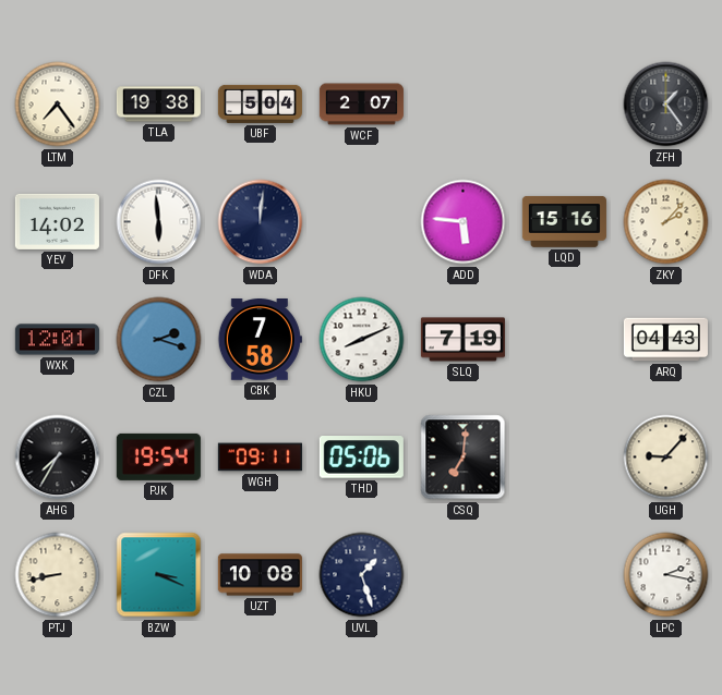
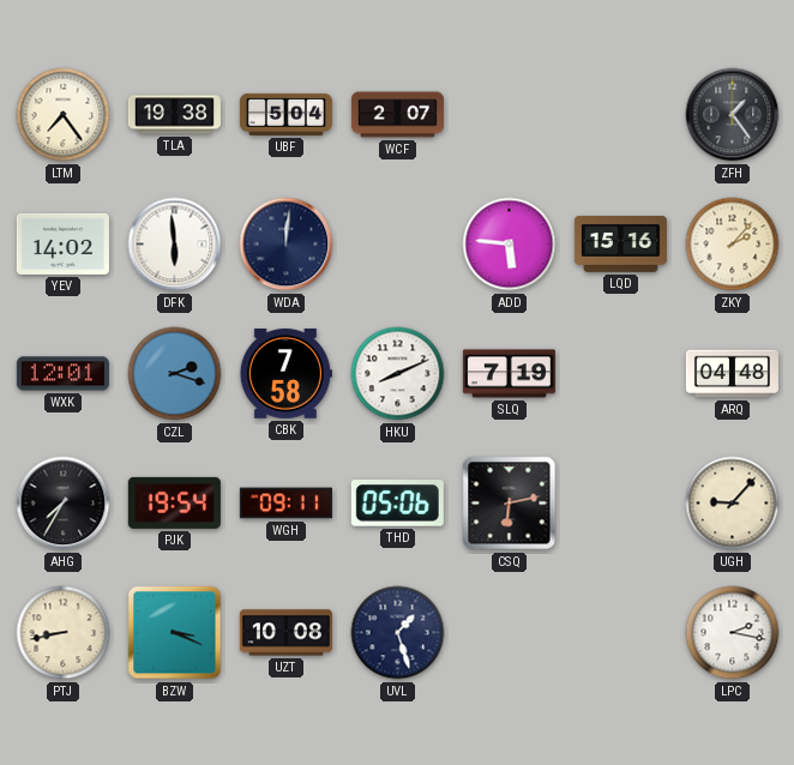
ARQ: 04:43 -> 04:48 (732, 374)
CSQ: 7:01 -> 6:13 (510, 504)
